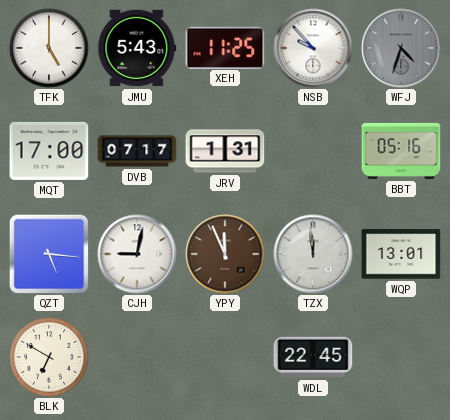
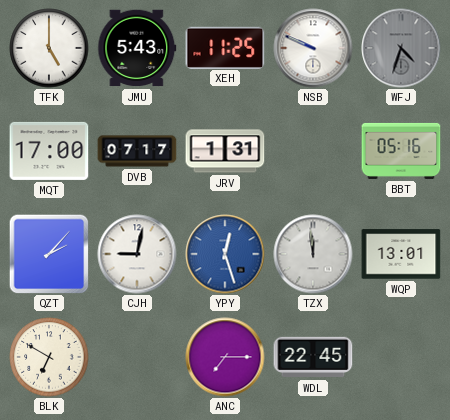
NSB: 9:53 -> 9:49 (313, 48)
QZT: 5:16 -> 2:07 (49, 254)
YPY: 11:56 -> 12:27 (225, 254)
YPY dial: brown -> blue (225, 254)
ANC: none -> 7:15 (225, 357)
